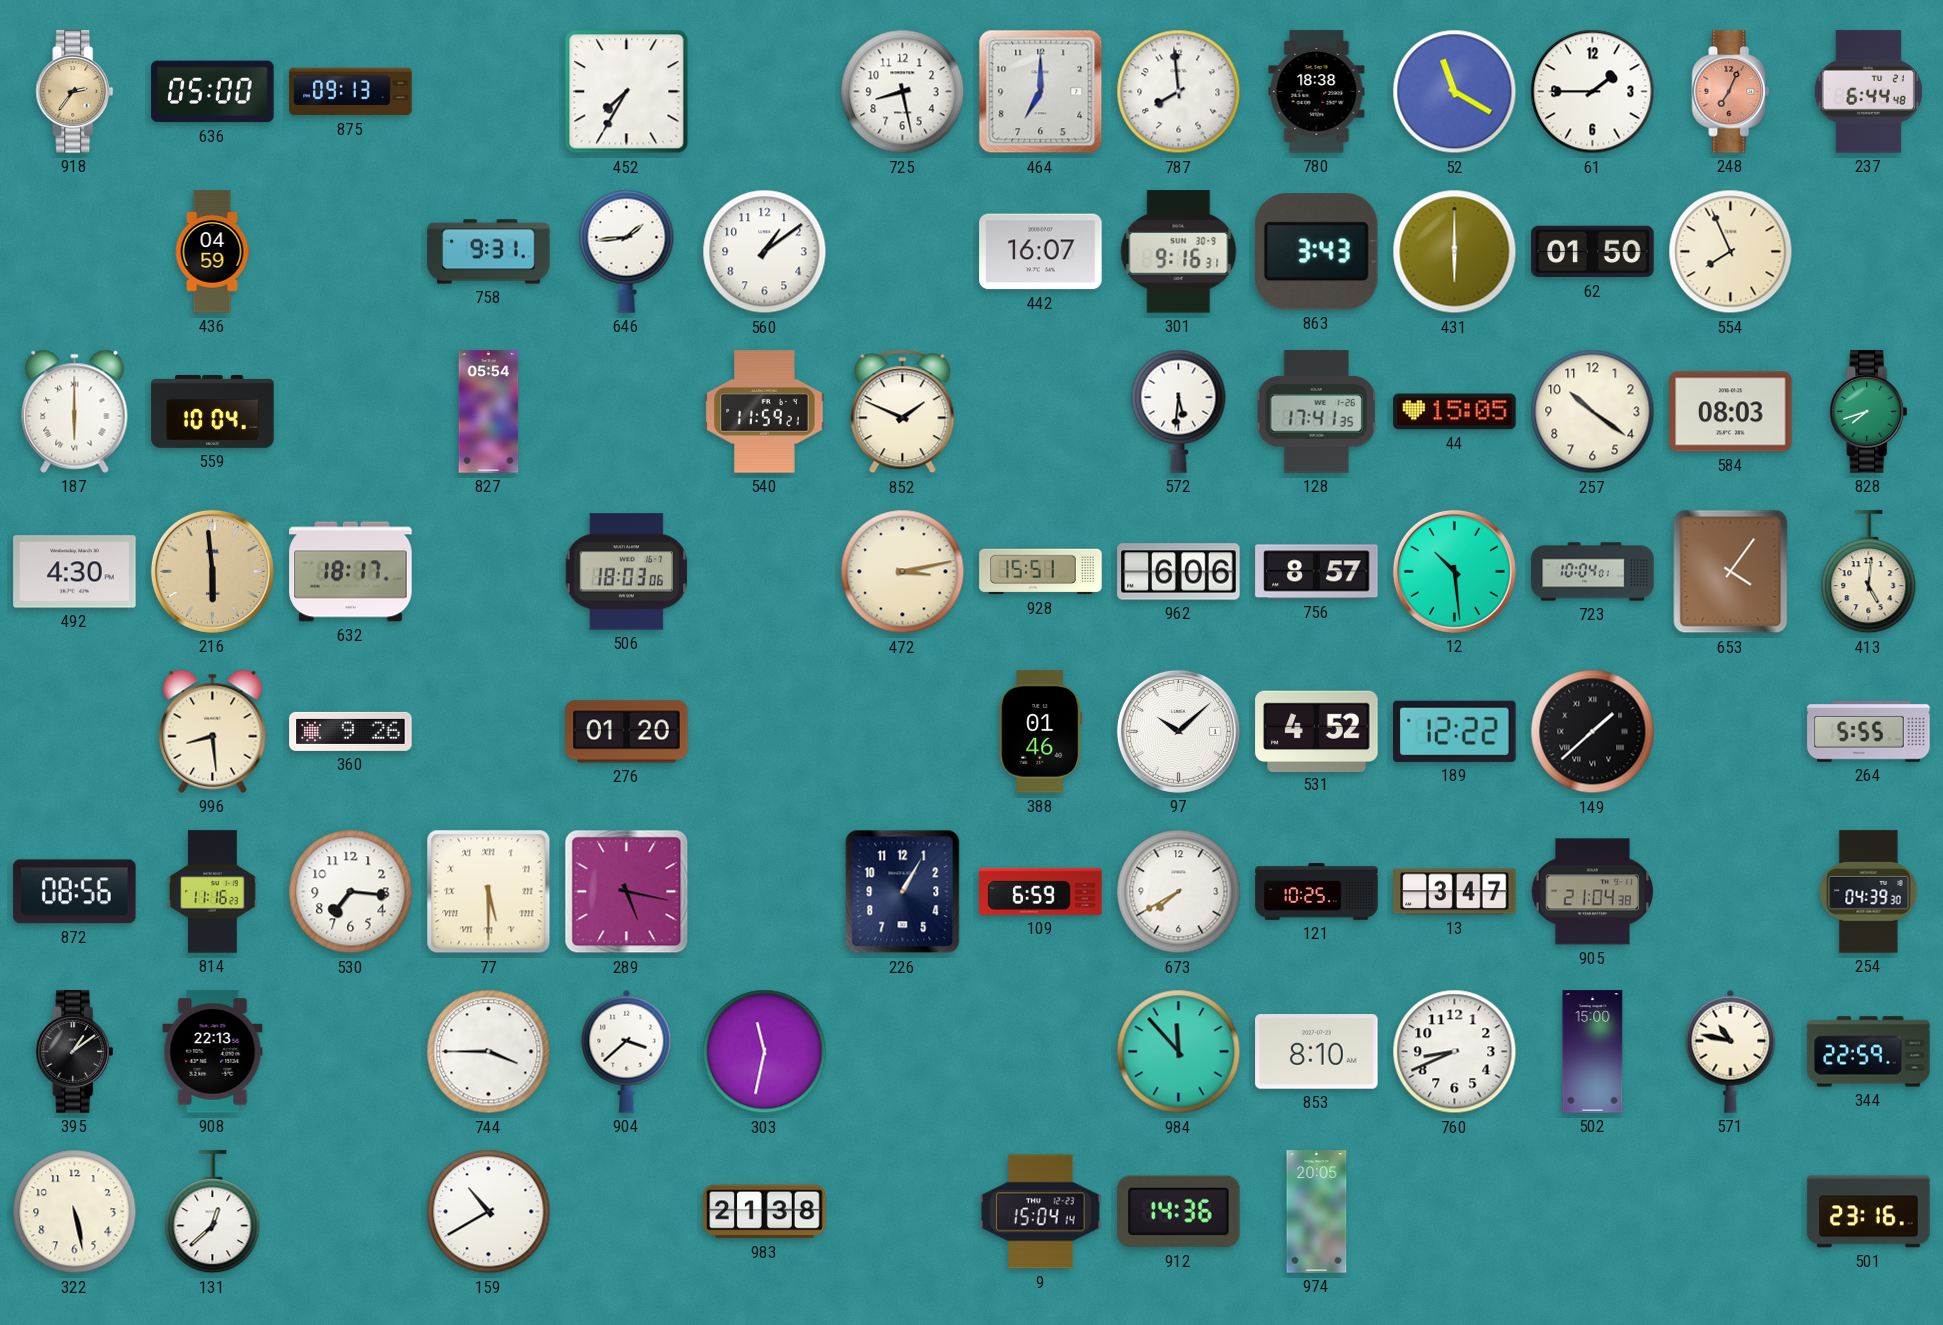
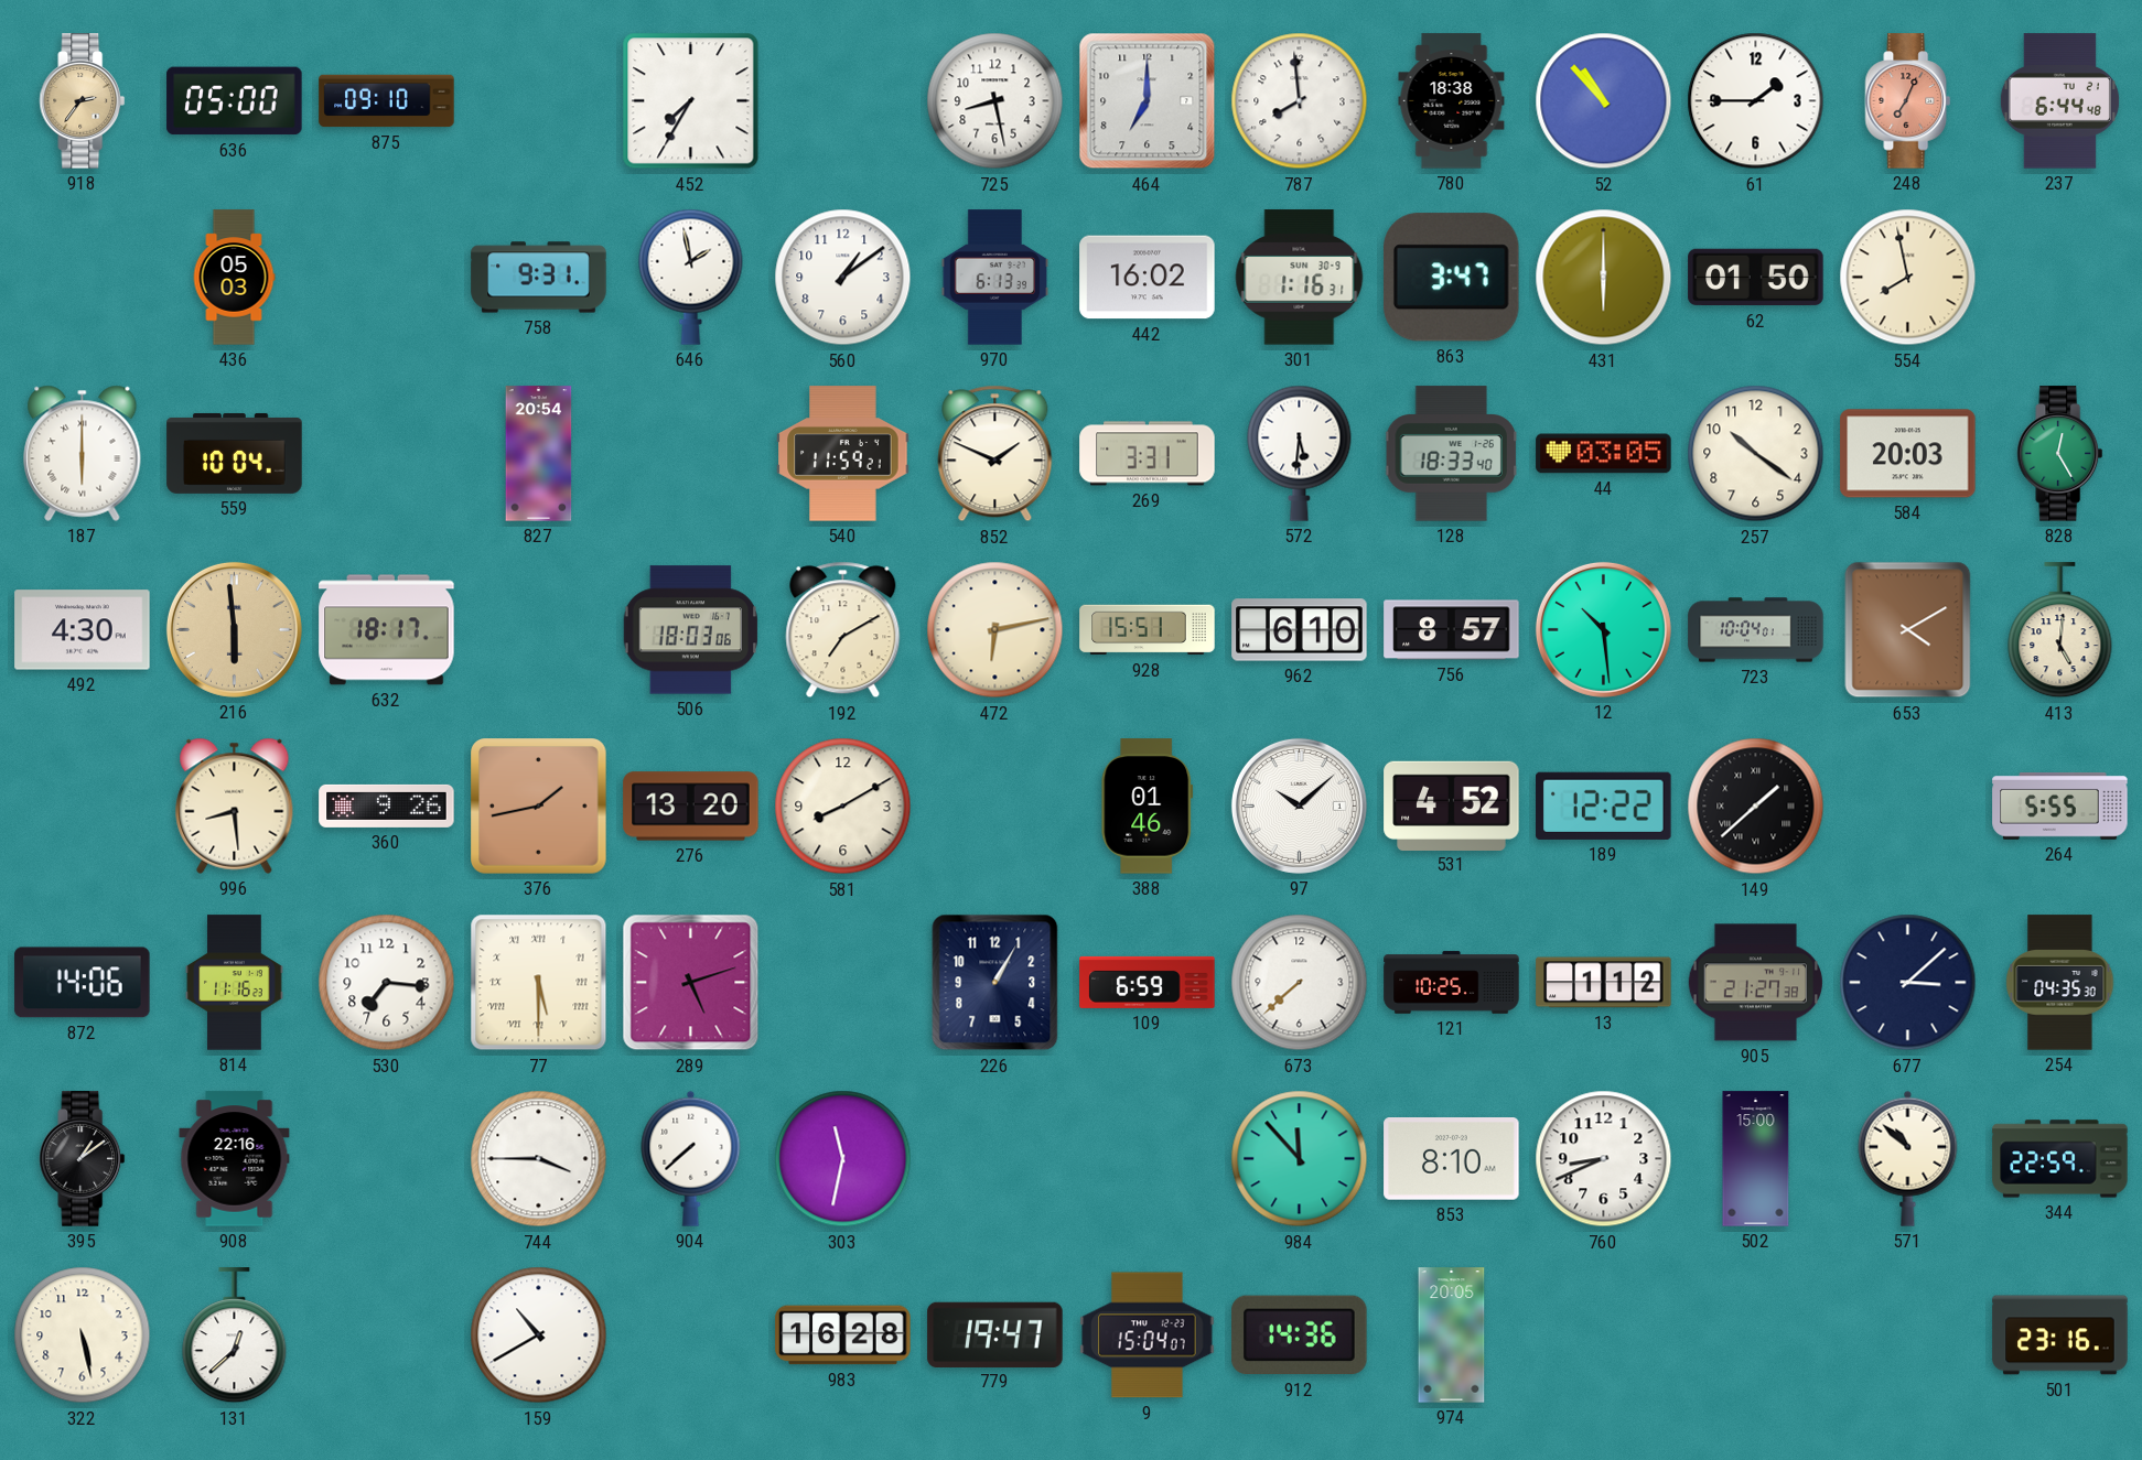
875: 09:13 -> 09:10 (387, 101)
52: 11:20 -> 10:53 (1604, 101)
436: 04:59 -> 05:03 (234, 278)
646: 1:44 -> 1:58 (691, 277)
970: none -> 6:13 (995, 278)
442: 16:07 -> 16:02 (1148, 278)
301: 9:16 -> 1:16 (1300, 278)
863: 3:43 -> 3:47 (1451, 278)
554: 7:56 -> 7:58 (1908, 278)
827: 05:54 -> 20:54 (539, 454)
269: none -> 3:31 (1148, 454)
128: 17:41 -> 18:33 (1451, 454)
44: 15:05 -> 03:05 (1604, 454)
584: 08:03 -> 20:03 (1908, 454)
828: 7:42 -> 12:25 (2060, 454)
192: none -> 7:10 (843, 630)
472: 3:13 -> 6:13 (995, 630)
962: 6:06 -> 6:10 (1300, 630)
653: 4:06 -> 4:10 (1908, 630)
376: none -> 1:43 (539, 807)
276: 01:20 -> 13:20 (691, 807)
581: none -> 8:10 (843, 807)
872: 08:56 -> 14:06 (83, 983)
289: 5:17 -> 5:12 (691, 983)
673: 7:40 -> 7:38 (1300, 983)
13: 3:47 -> 1:12 (1604, 983)
905: 21:04 -> 21:27 (1755, 983)
677: none -> 3:08 (1908, 983)
254: 04:39 -> 04:35 (2060, 983)
908: 22:13 -> 22:16 (235, 1159)
904: 3:38 -> 7:38 (691, 1158)
571: 10:47 -> 10:52 (1908, 1158)
983: 21:38 -> 16:28 (843, 1335)
779: none -> 19:47 (995, 1334)
9: 15:04:14 -> 15:04:07 (1148, 1335)
